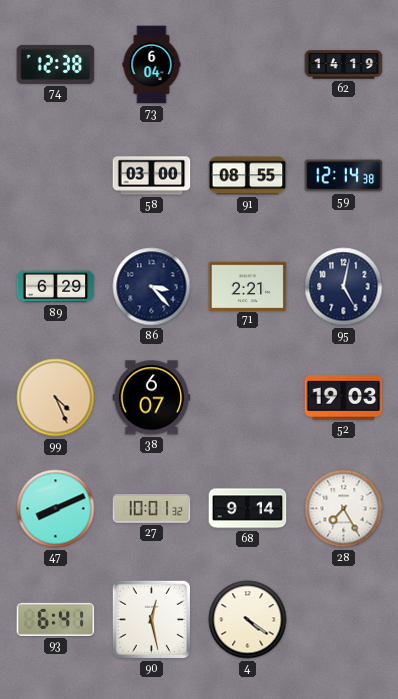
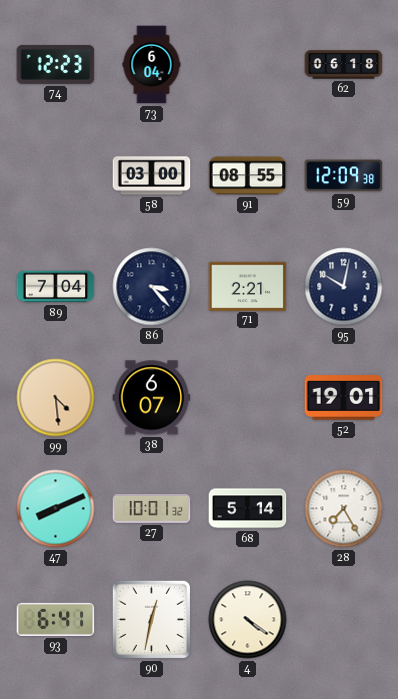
74: 12:38 -> 12:23 (56, 64)
62: 14:19 -> 06:18 (344, 65)
59: 12:14 -> 12:09 (344, 176)
89: 6:29 -> 7:04 (56, 287)
95: 5:02 -> 10:02 (344, 287)
99: 4:26 -> 4:29 (56, 398)
52: 19:03 -> 19:01 (344, 398)
68: 9:14 -> 5:14 (248, 509)
90: 12:28 -> 12:32 (152, 620)
